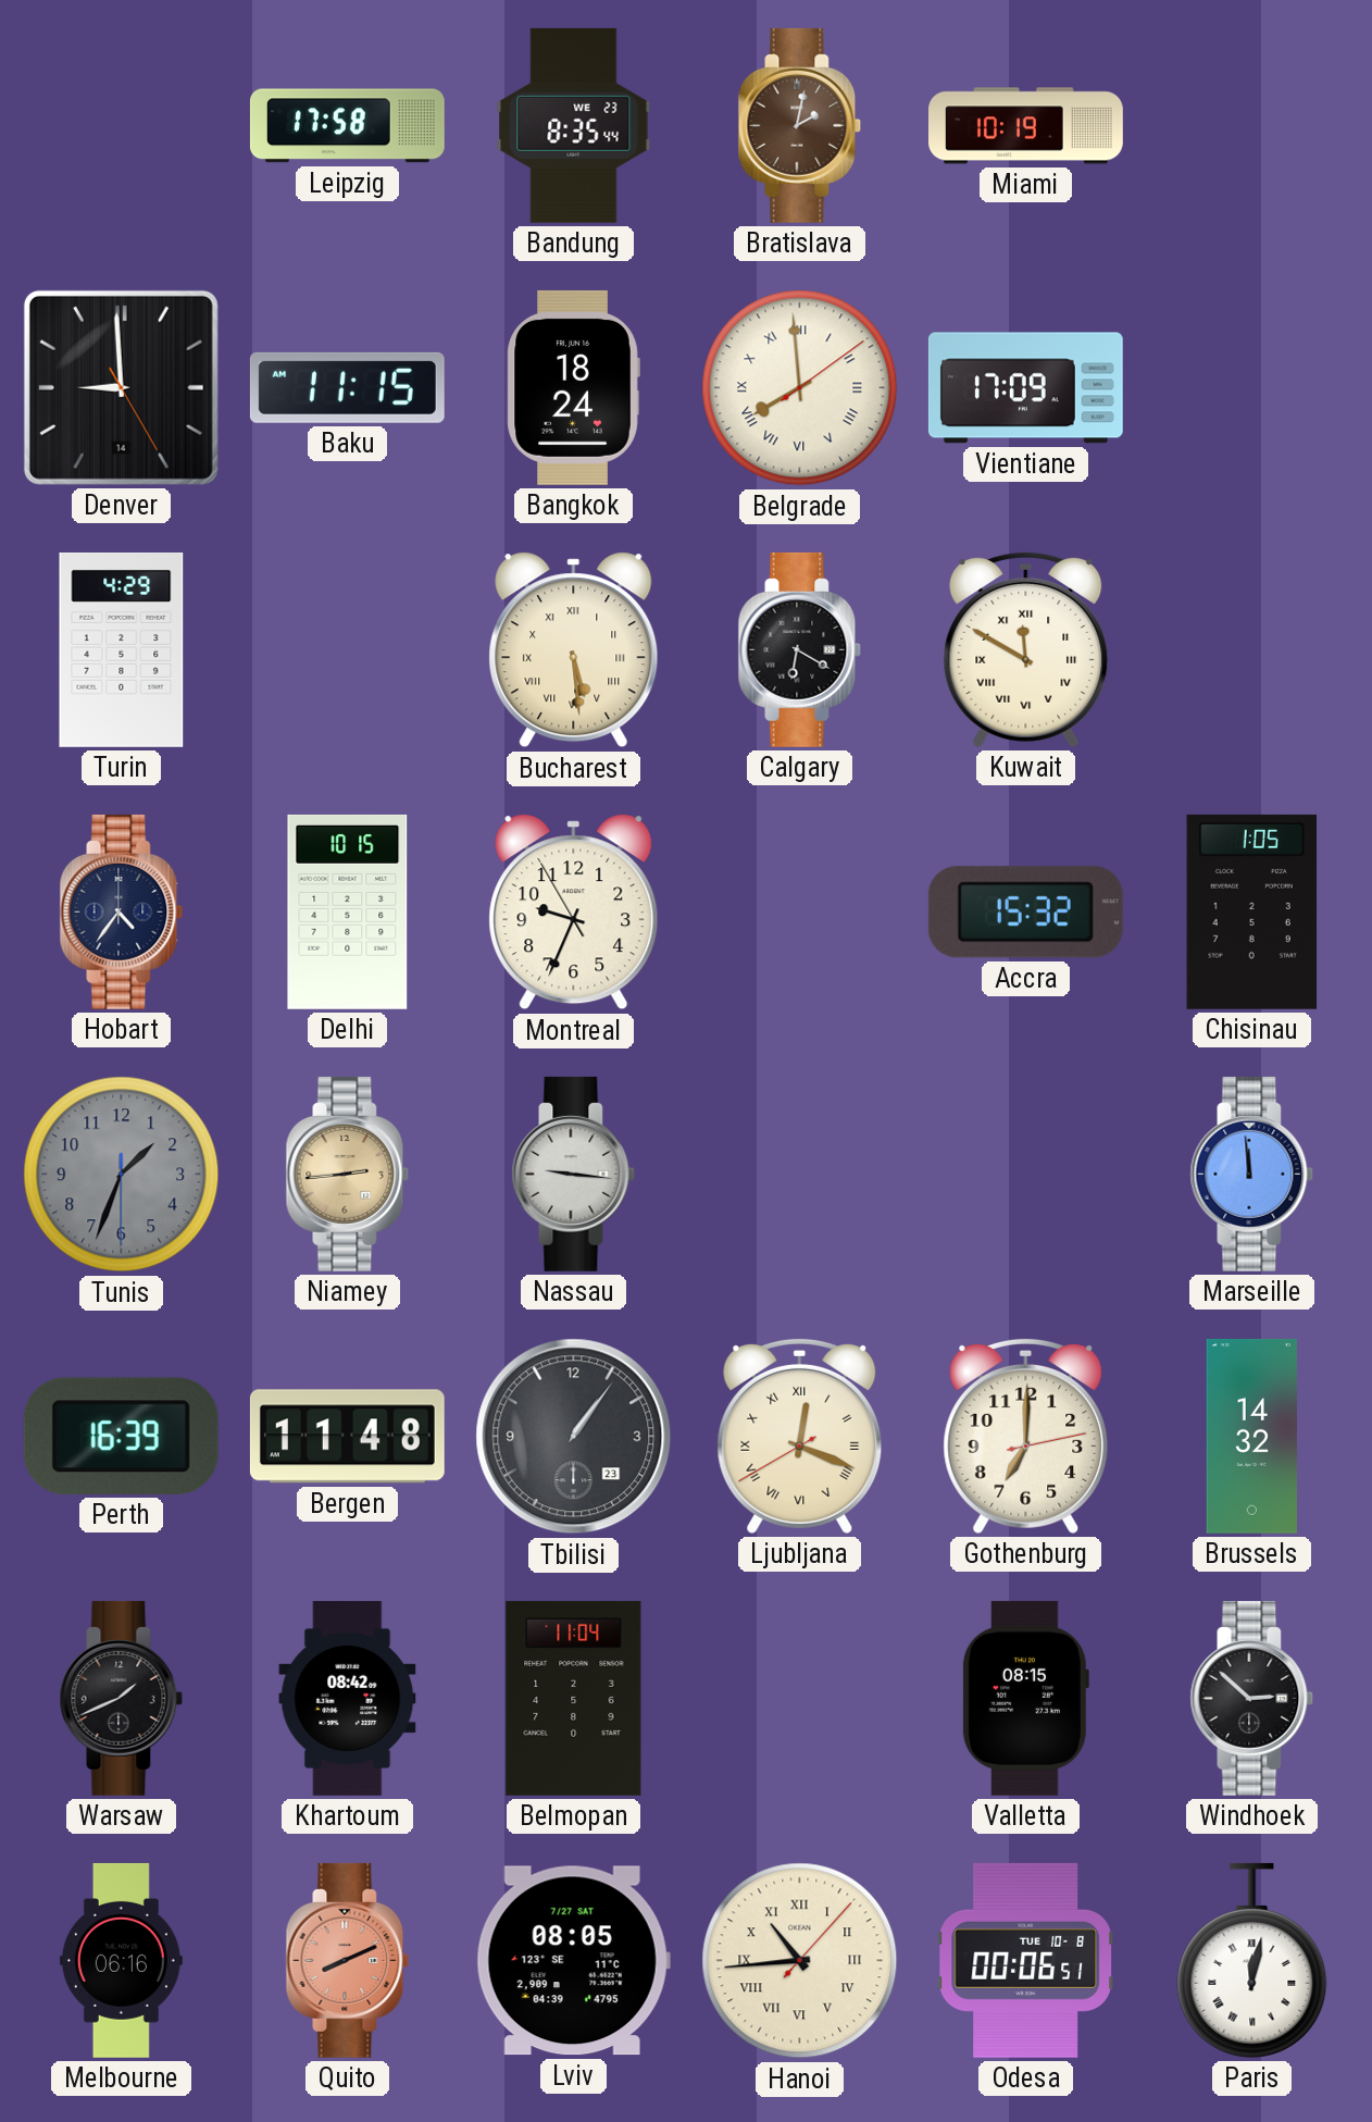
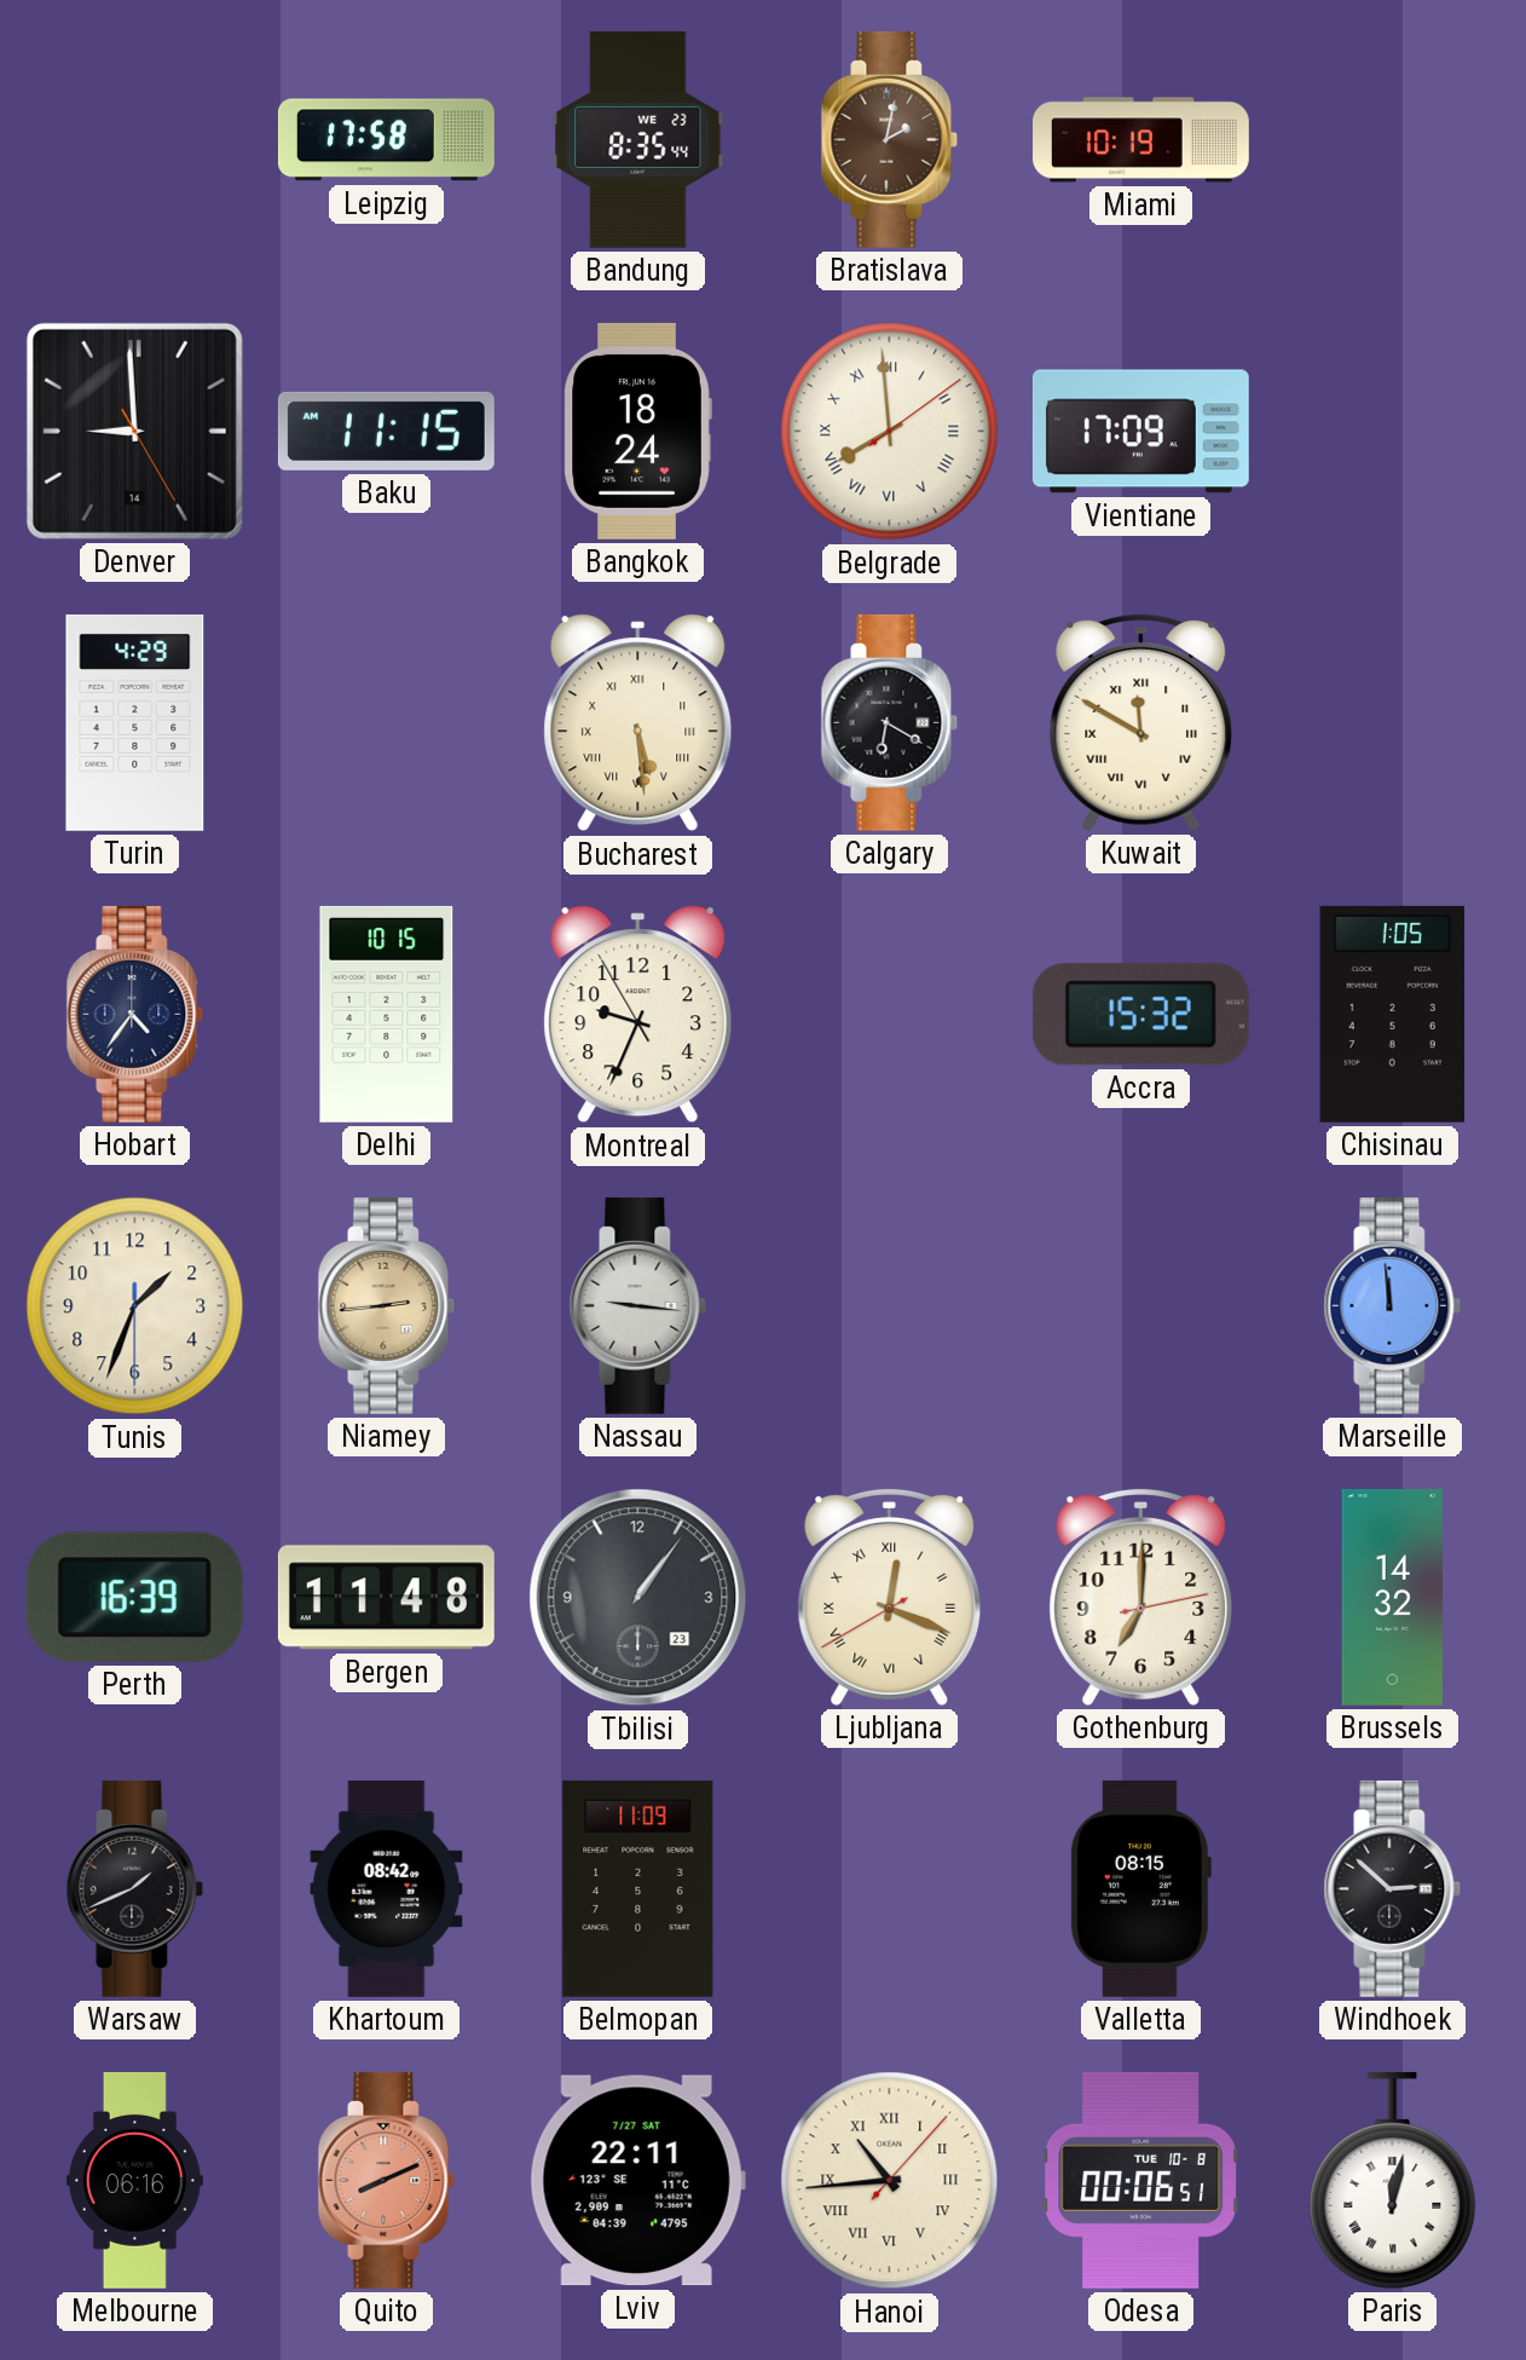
Tunis dial: grey -> cream (135, 1306)
Belmopan: 11:04 -> 11:09 (638, 1888)
Lviv: 08:05 -> 22:11 (637, 2181)
